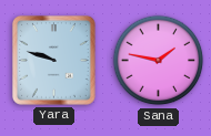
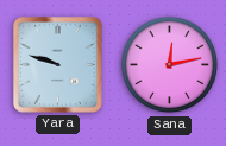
Sana: 1:47 -> 12:13 (170, 65)
